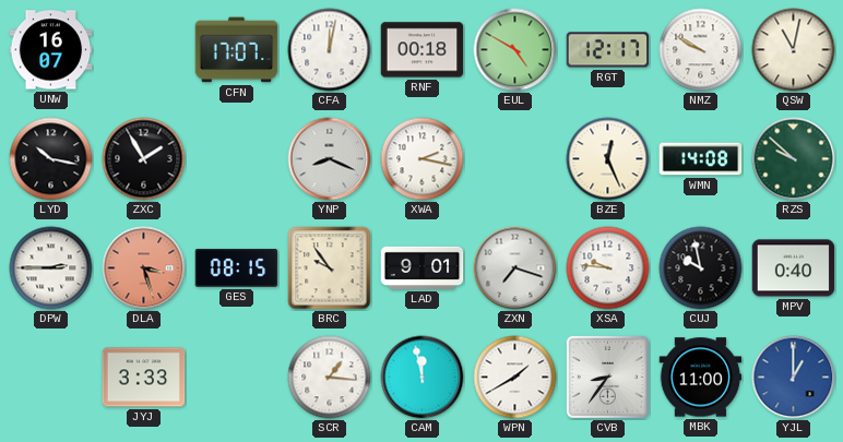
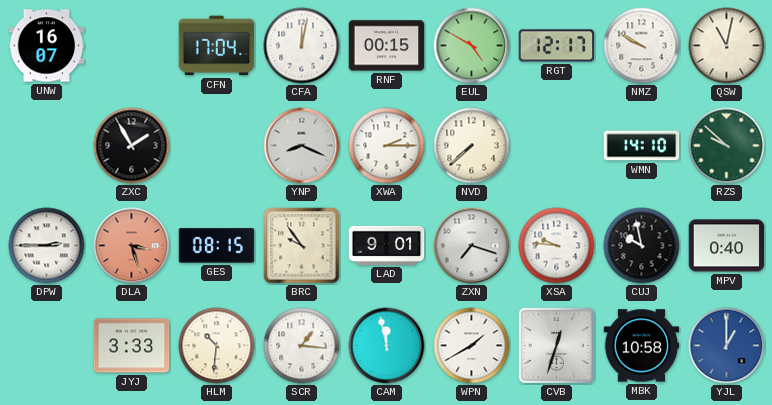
CFN: 17:07 -> 17:04 (217, 46)
RNF: 00:18 -> 00:15 (387, 46)
LYD: 10:17 -> none (51, 159)
XWA: 2:17 -> 2:15 (387, 146)
NVD: none -> 7:38 (472, 146)
BZE: 12:26 -> none (608, 159)
WMN: 14:08 -> 14:10 (642, 146)
HLM: none -> 10:31 (217, 346)
CVB: 8:36 -> 12:33 (556, 345)
MBK: 11:00 -> 10:58 (642, 346)
